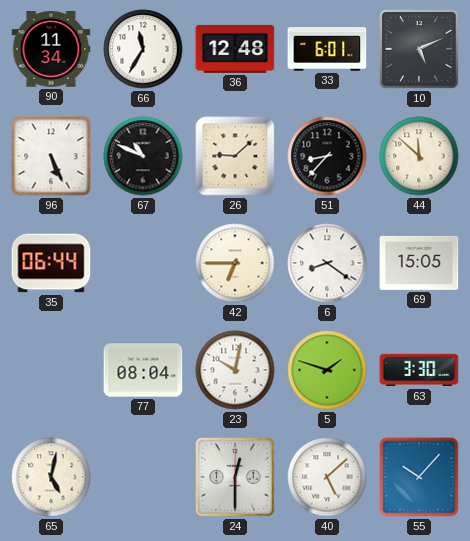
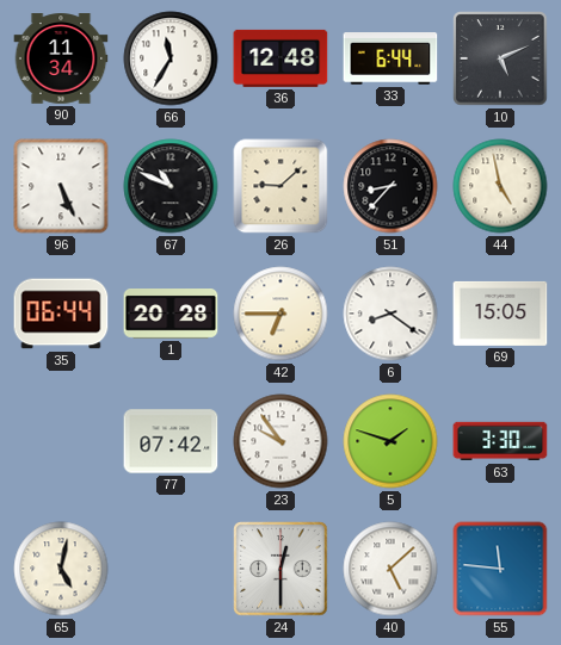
33: 6:01 -> 6:44 (390, 58)
44: 11:52 -> 4:58 (500, 186)
1: none -> 20:28 (171, 315)
77: 08:04 -> 07:42 (171, 441)
23: 10:02 -> 9:54 (280, 441)
55: 10:07 -> 11:46 (500, 569)
